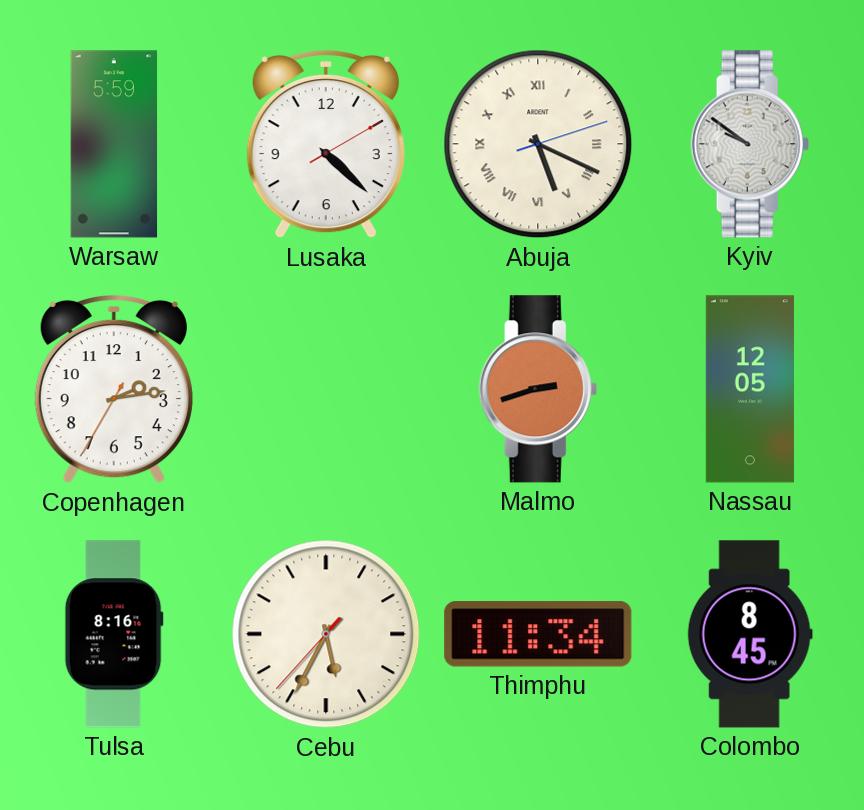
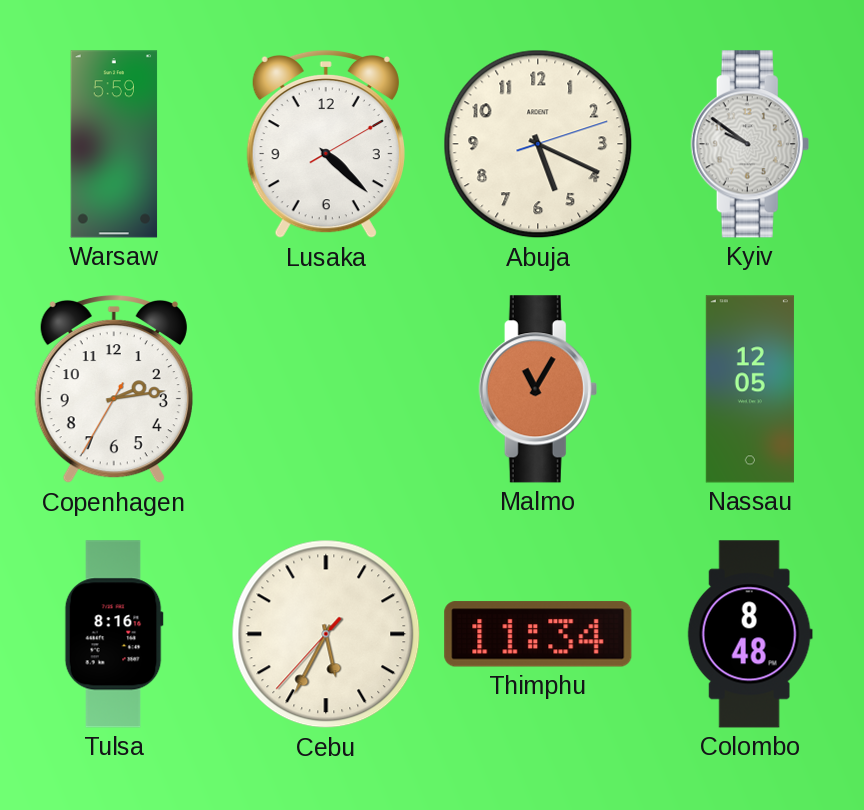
Abuja numerals: Roman -> Arabic (538, 144)
Malmo: 2:42 -> 11:05 (538, 389)
Colombo: 8:45 -> 8:48 (750, 634)
